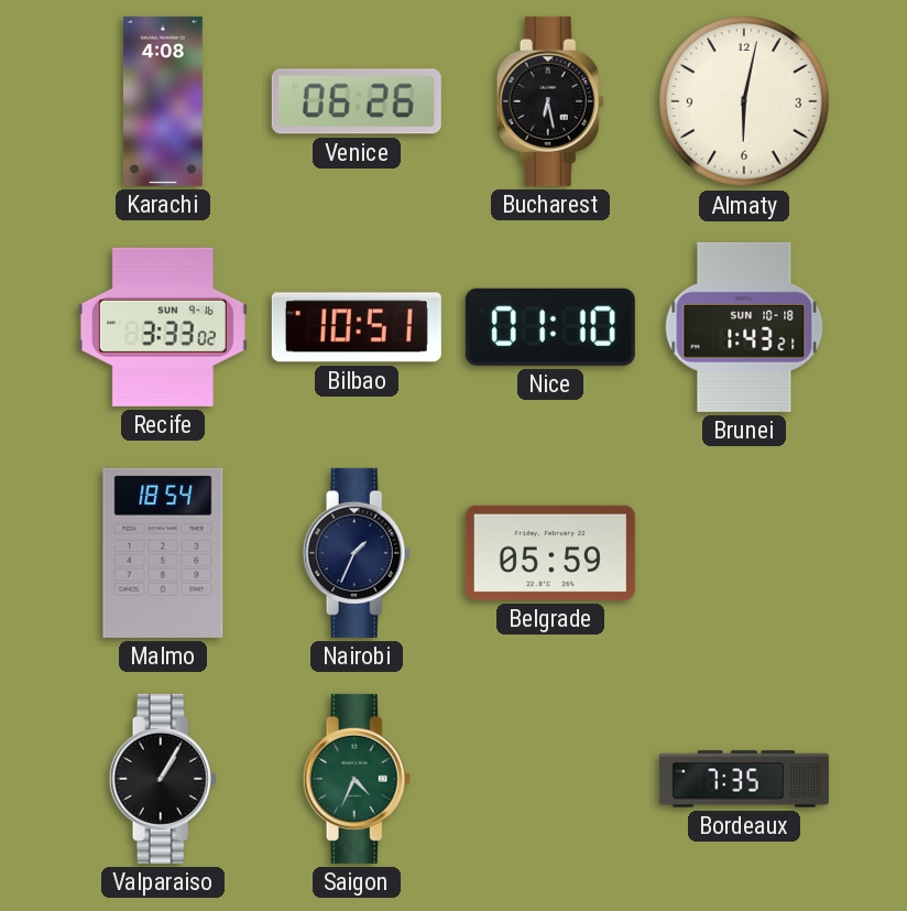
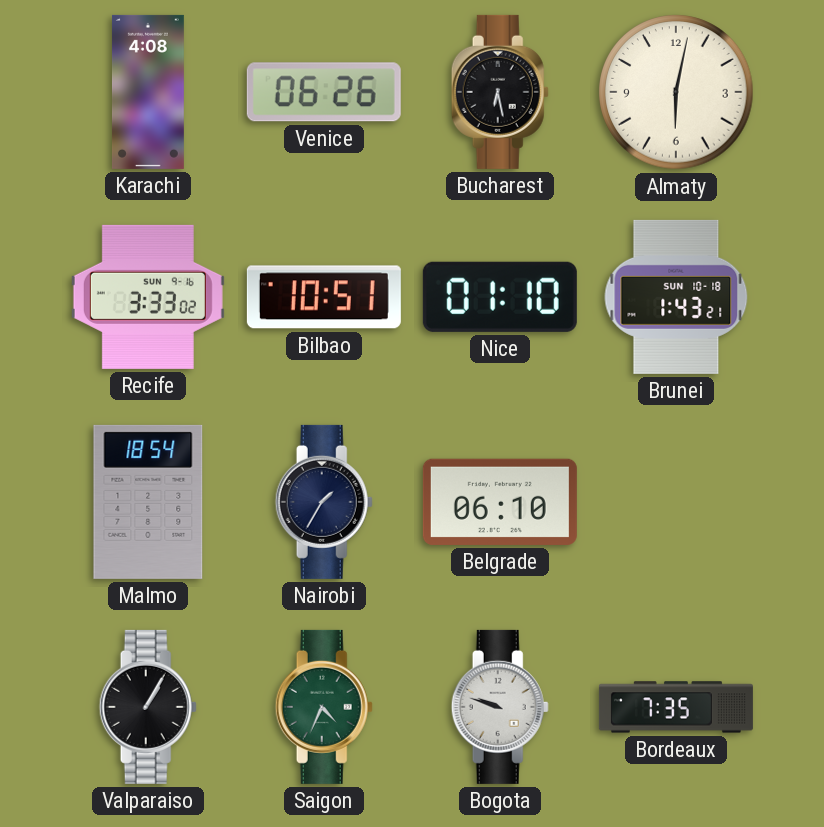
Nairobi: 1:34 -> 1:35 (324, 502)
Belgrade: 05:59 -> 06:10 (500, 502)
Bogota: none -> 9:48 (500, 707)
